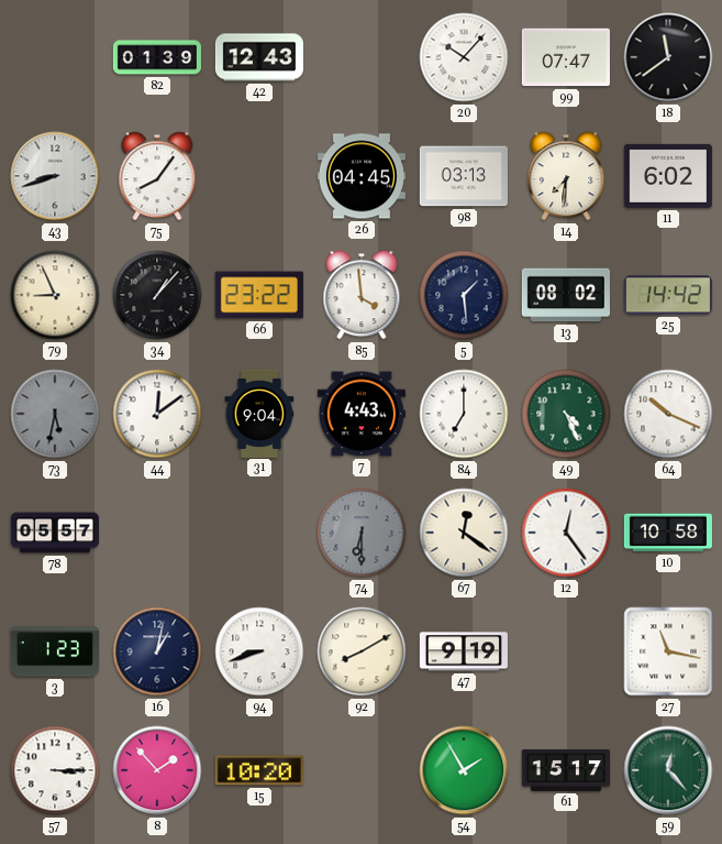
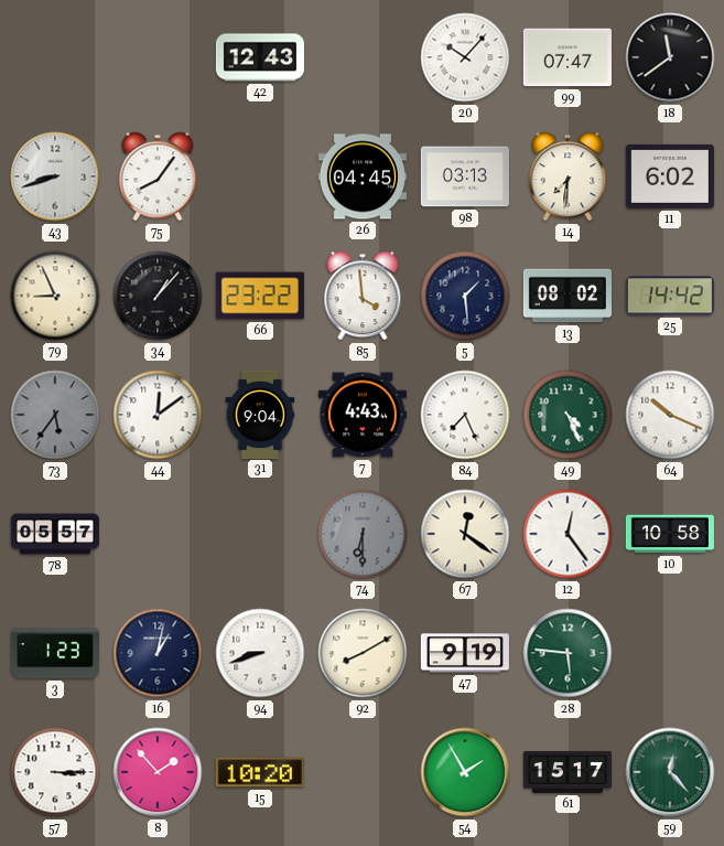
82: 01:39 -> none (156, 57)
73: 5:32 -> 5:36 (55, 415)
84: 7:00 -> 7:26 (465, 415)
28: none -> 5:46 (568, 653)
27: 11:17 -> none (668, 651)
